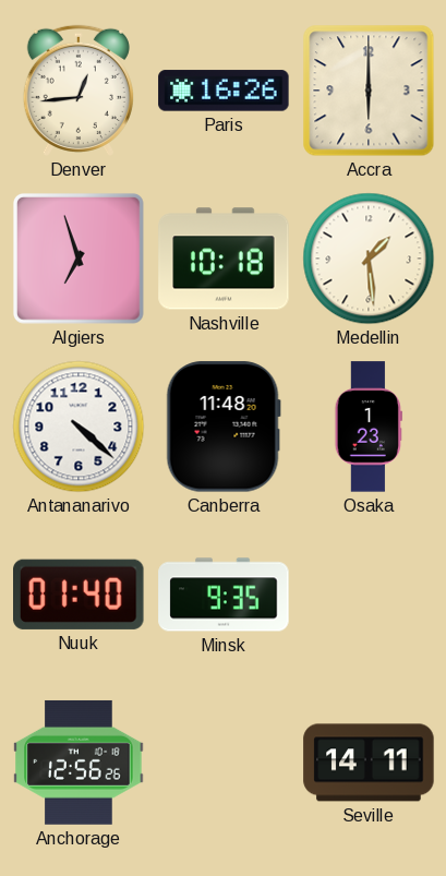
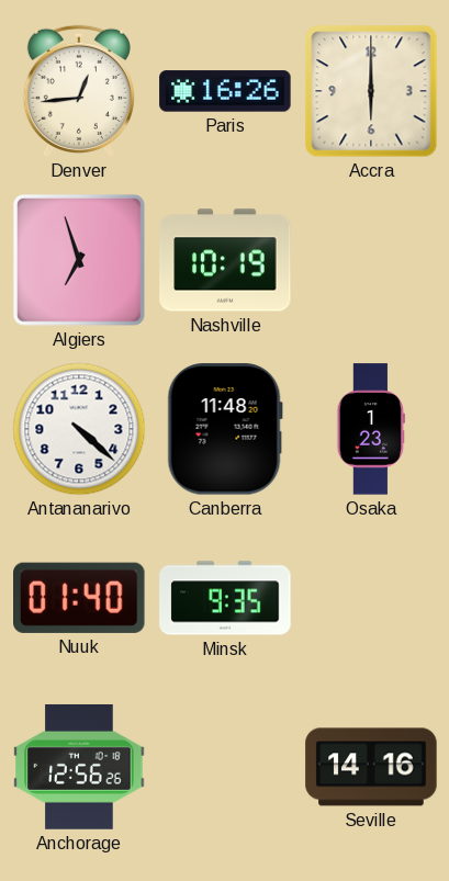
Nashville: 10:18 -> 10:19 (225, 260)
Medellin: 1:29 -> none (369, 259)
Seville: 14:11 -> 14:16 (371, 767)
